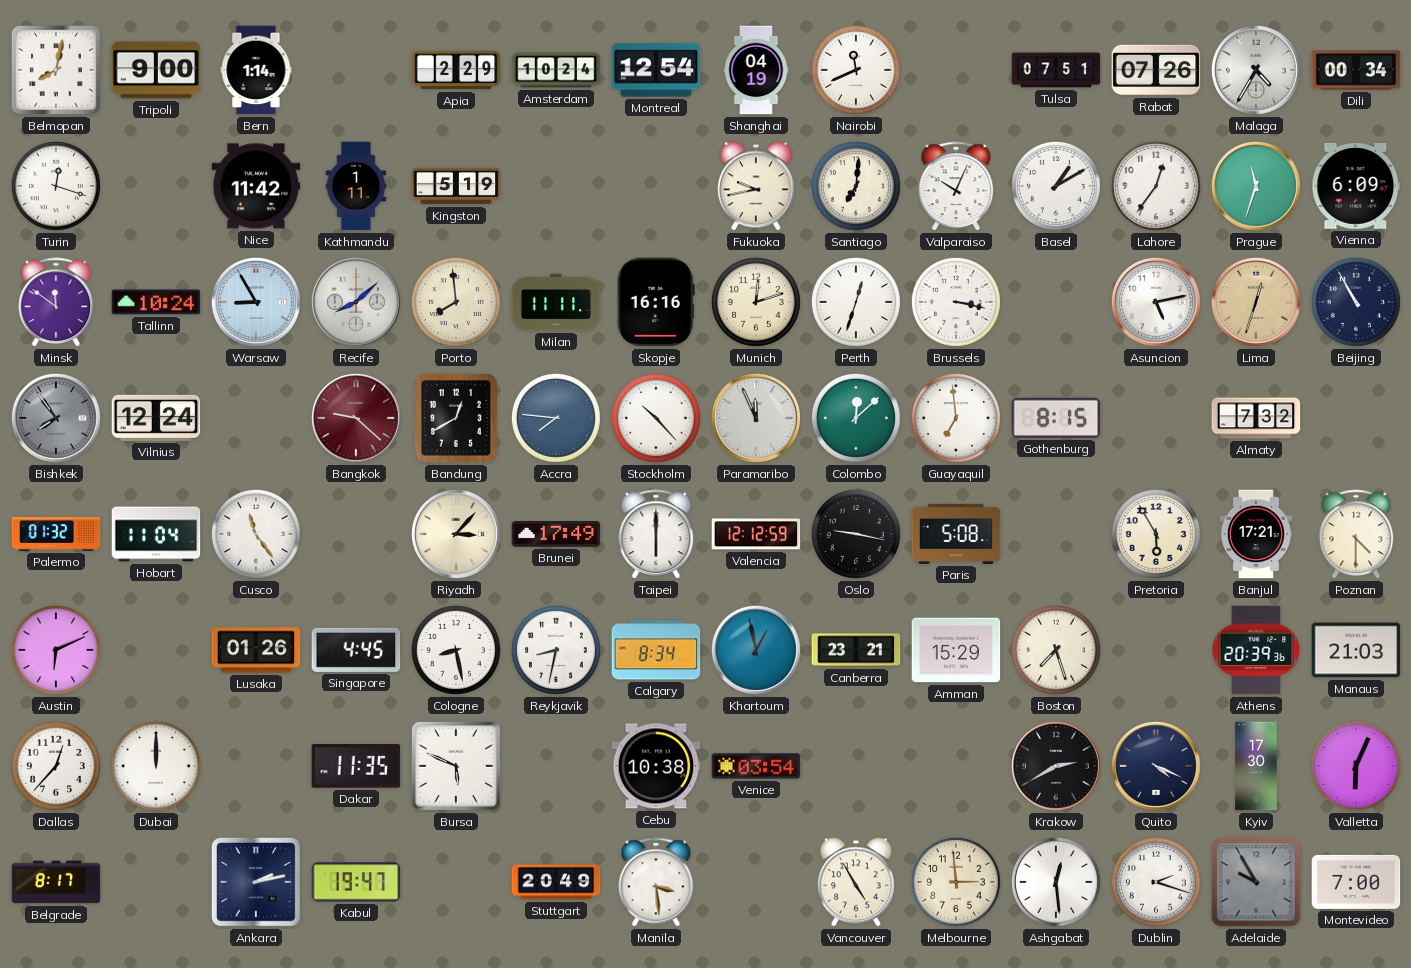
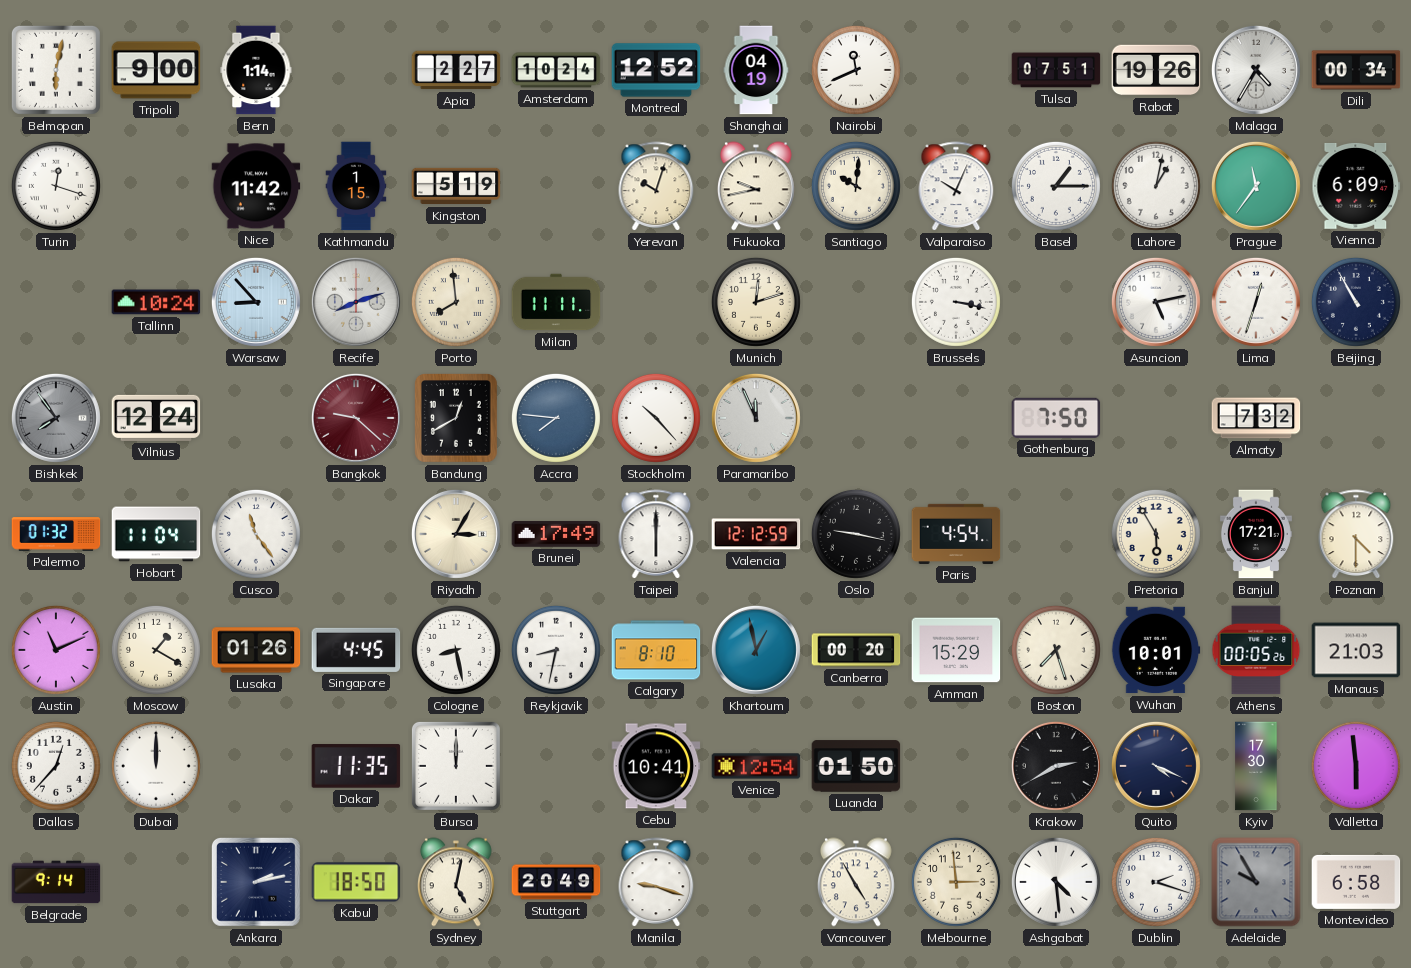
Belmopan: 8:02 -> 6:02 (56, 70)
Apia: 2:29 -> 2:27 (456, 70)
Montreal: 12:54 -> 12:52 (656, 70)
Rabat: 07:26 -> 19:26 (1156, 70)
Kathmandu: 1:11 -> 1:15 (356, 186)
Yerevan: none -> 10:03 (656, 187)
Santiago: 7:01 -> 10:01 (856, 186)
Basel: 1:10 -> 1:15 (1056, 186)
Lahore: 12:36 -> 1:02 (1156, 186)
Prague: 11:33 -> 11:36 (1256, 186)
Minsk: 11:51 -> none (56, 303)
Warsaw: 8:55 -> 8:53 (256, 302)
Recife: 8:08 -> 8:12 (356, 302)
Skopje: 16:16 -> none (656, 302)
Perth: 12:33 -> none (856, 302)
Lima dial: champagne -> white (1256, 302)
Colombo: 12:08 -> none (856, 418)
Guayaquil: 6:59 -> none (956, 418)
Gothenburg: 8:15 -> 7:50 (1056, 418)
Riyadh: 3:07 -> 3:05 (456, 534)
Paris: 5:08 -> 4:54 (956, 534)
Austin: 6:11 -> 11:11 (56, 650)
Moscow: none -> 1:20 (156, 650)
Calgary: 8:34 -> 8:10 (656, 650)
Canberra: 23:21 -> 00:20 (856, 650)
Wuhan: none -> 10:01 (1156, 650)
Athens: 20:39 -> 00:05 (1256, 650)
Bursa: 5:49 -> 12:00 (456, 766)
Cebu: 10:38 -> 10:41 (656, 766)
Venice: 03:54 -> 12:54 (756, 766)
Luanda: none -> 01:50 (856, 766)
Valletta: 6:04 -> 5:59 (1356, 766)
Belgrade: 8:17 -> 9:14 (56, 882)
Kabul: 19:47 -> 18:50 (356, 882)
Sydney: none -> 5:02 (456, 882)
Manila: 3:29 -> 9:18 (656, 883)
Ashgabat: 12:29 -> 4:29 (1056, 882)
Montevideo: 7:00 -> 6:58 (1356, 882)
